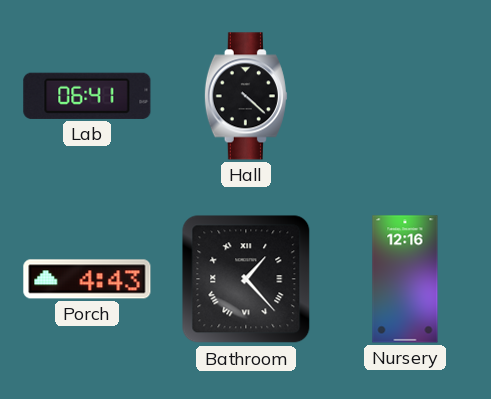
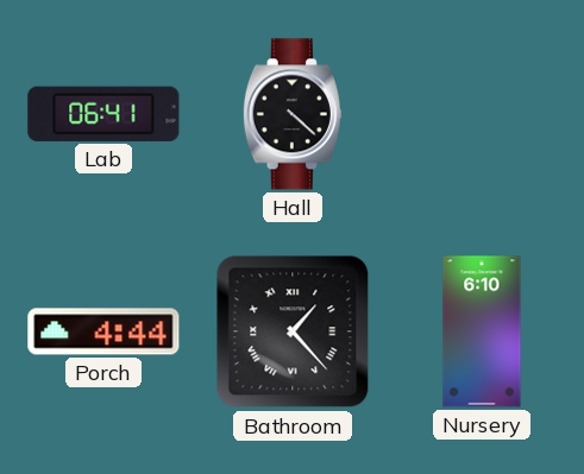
Porch: 4:43 -> 4:44 (103, 331)
Nursery: 12:16 -> 6:10 (482, 331)
